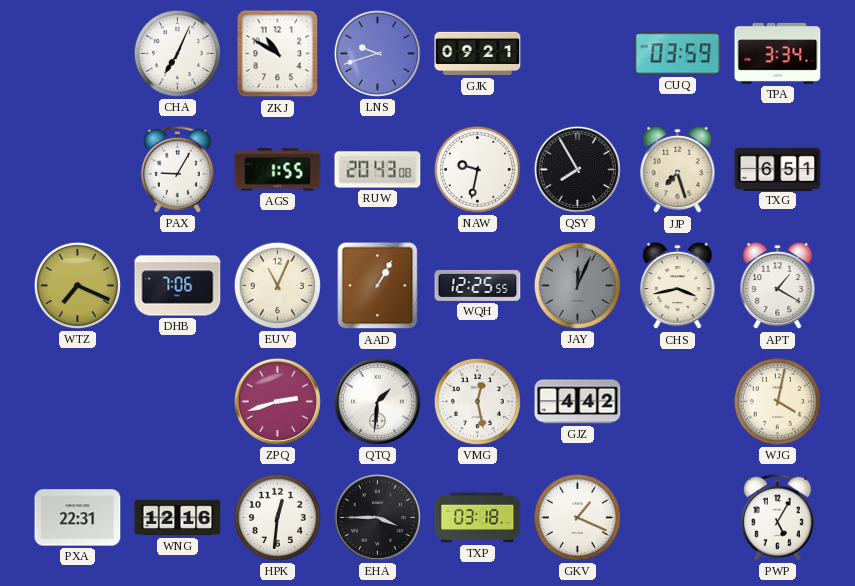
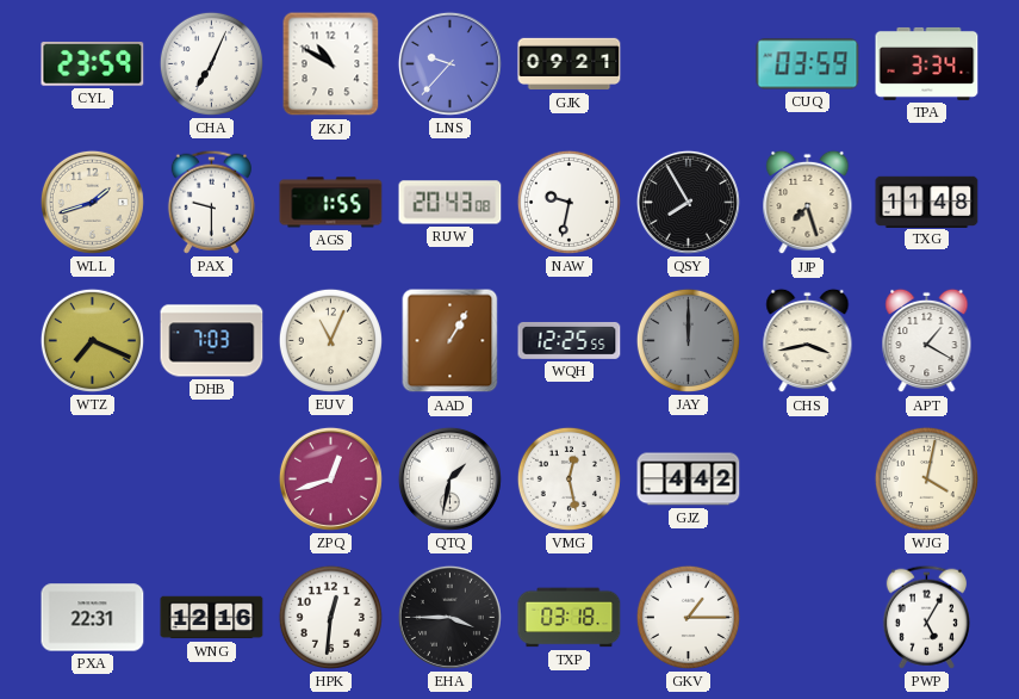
CYL: none -> 23:59 (93, 64)
LNS: 9:42 -> 9:37 (449, 63)
WLL: none -> 1:42 (92, 202)
PAX: 9:05 -> 9:30 (211, 202)
TXG: 6:51 -> 11:48 (927, 202)
DHB: 7:06 -> 7:03 (212, 341)
JAY: 12:04 -> 12:00 (688, 340)
ZPQ: 2:42 -> 12:42 (330, 478)
QTQ: 1:31 -> 1:32 (449, 478)
GKV: 1:19 -> 1:15 (688, 617)
